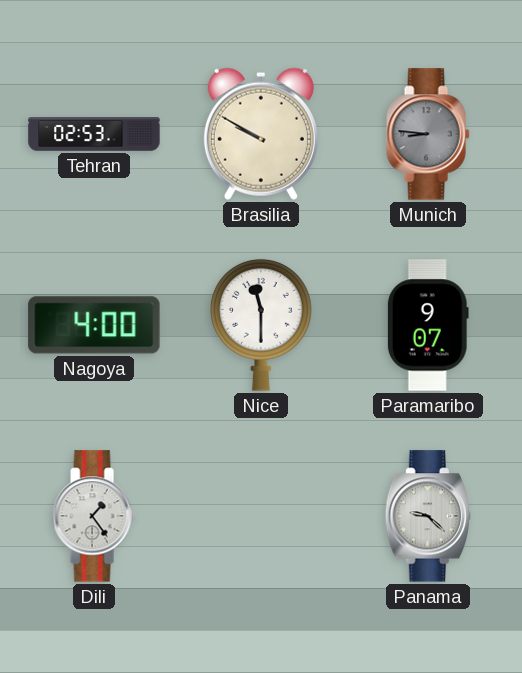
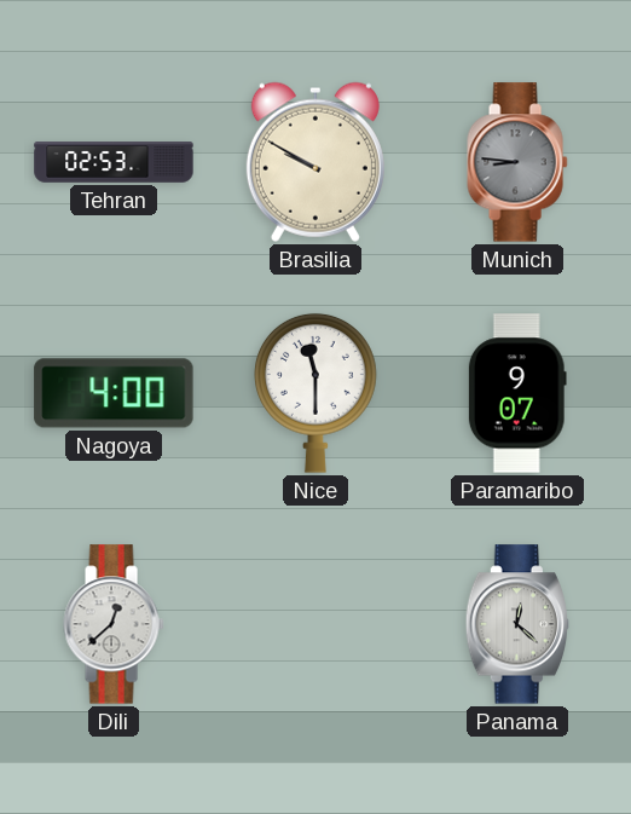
Dili: 1:24 -> 12:38 (114, 624)
Panama: 9:22 -> 12:22 (517, 624)
